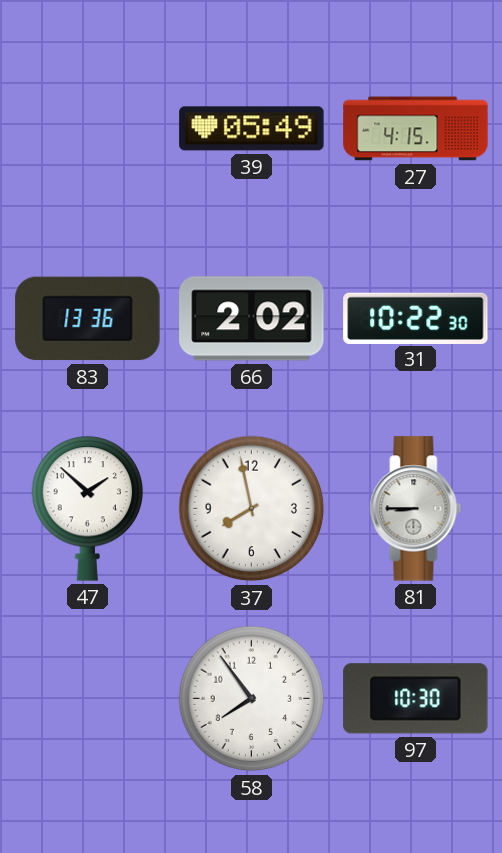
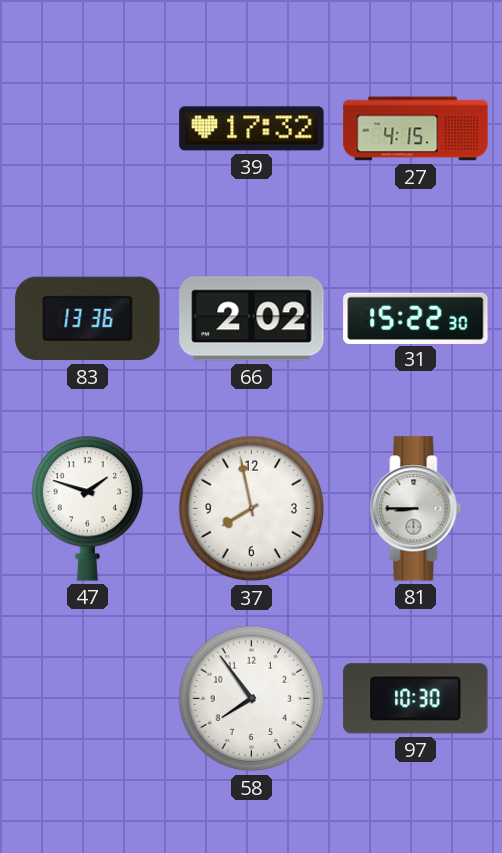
39: 05:49 -> 17:32 (252, 129)
31: 10:22 -> 15:22 (416, 318)
47: 1:52 -> 1:48 (88, 508)
